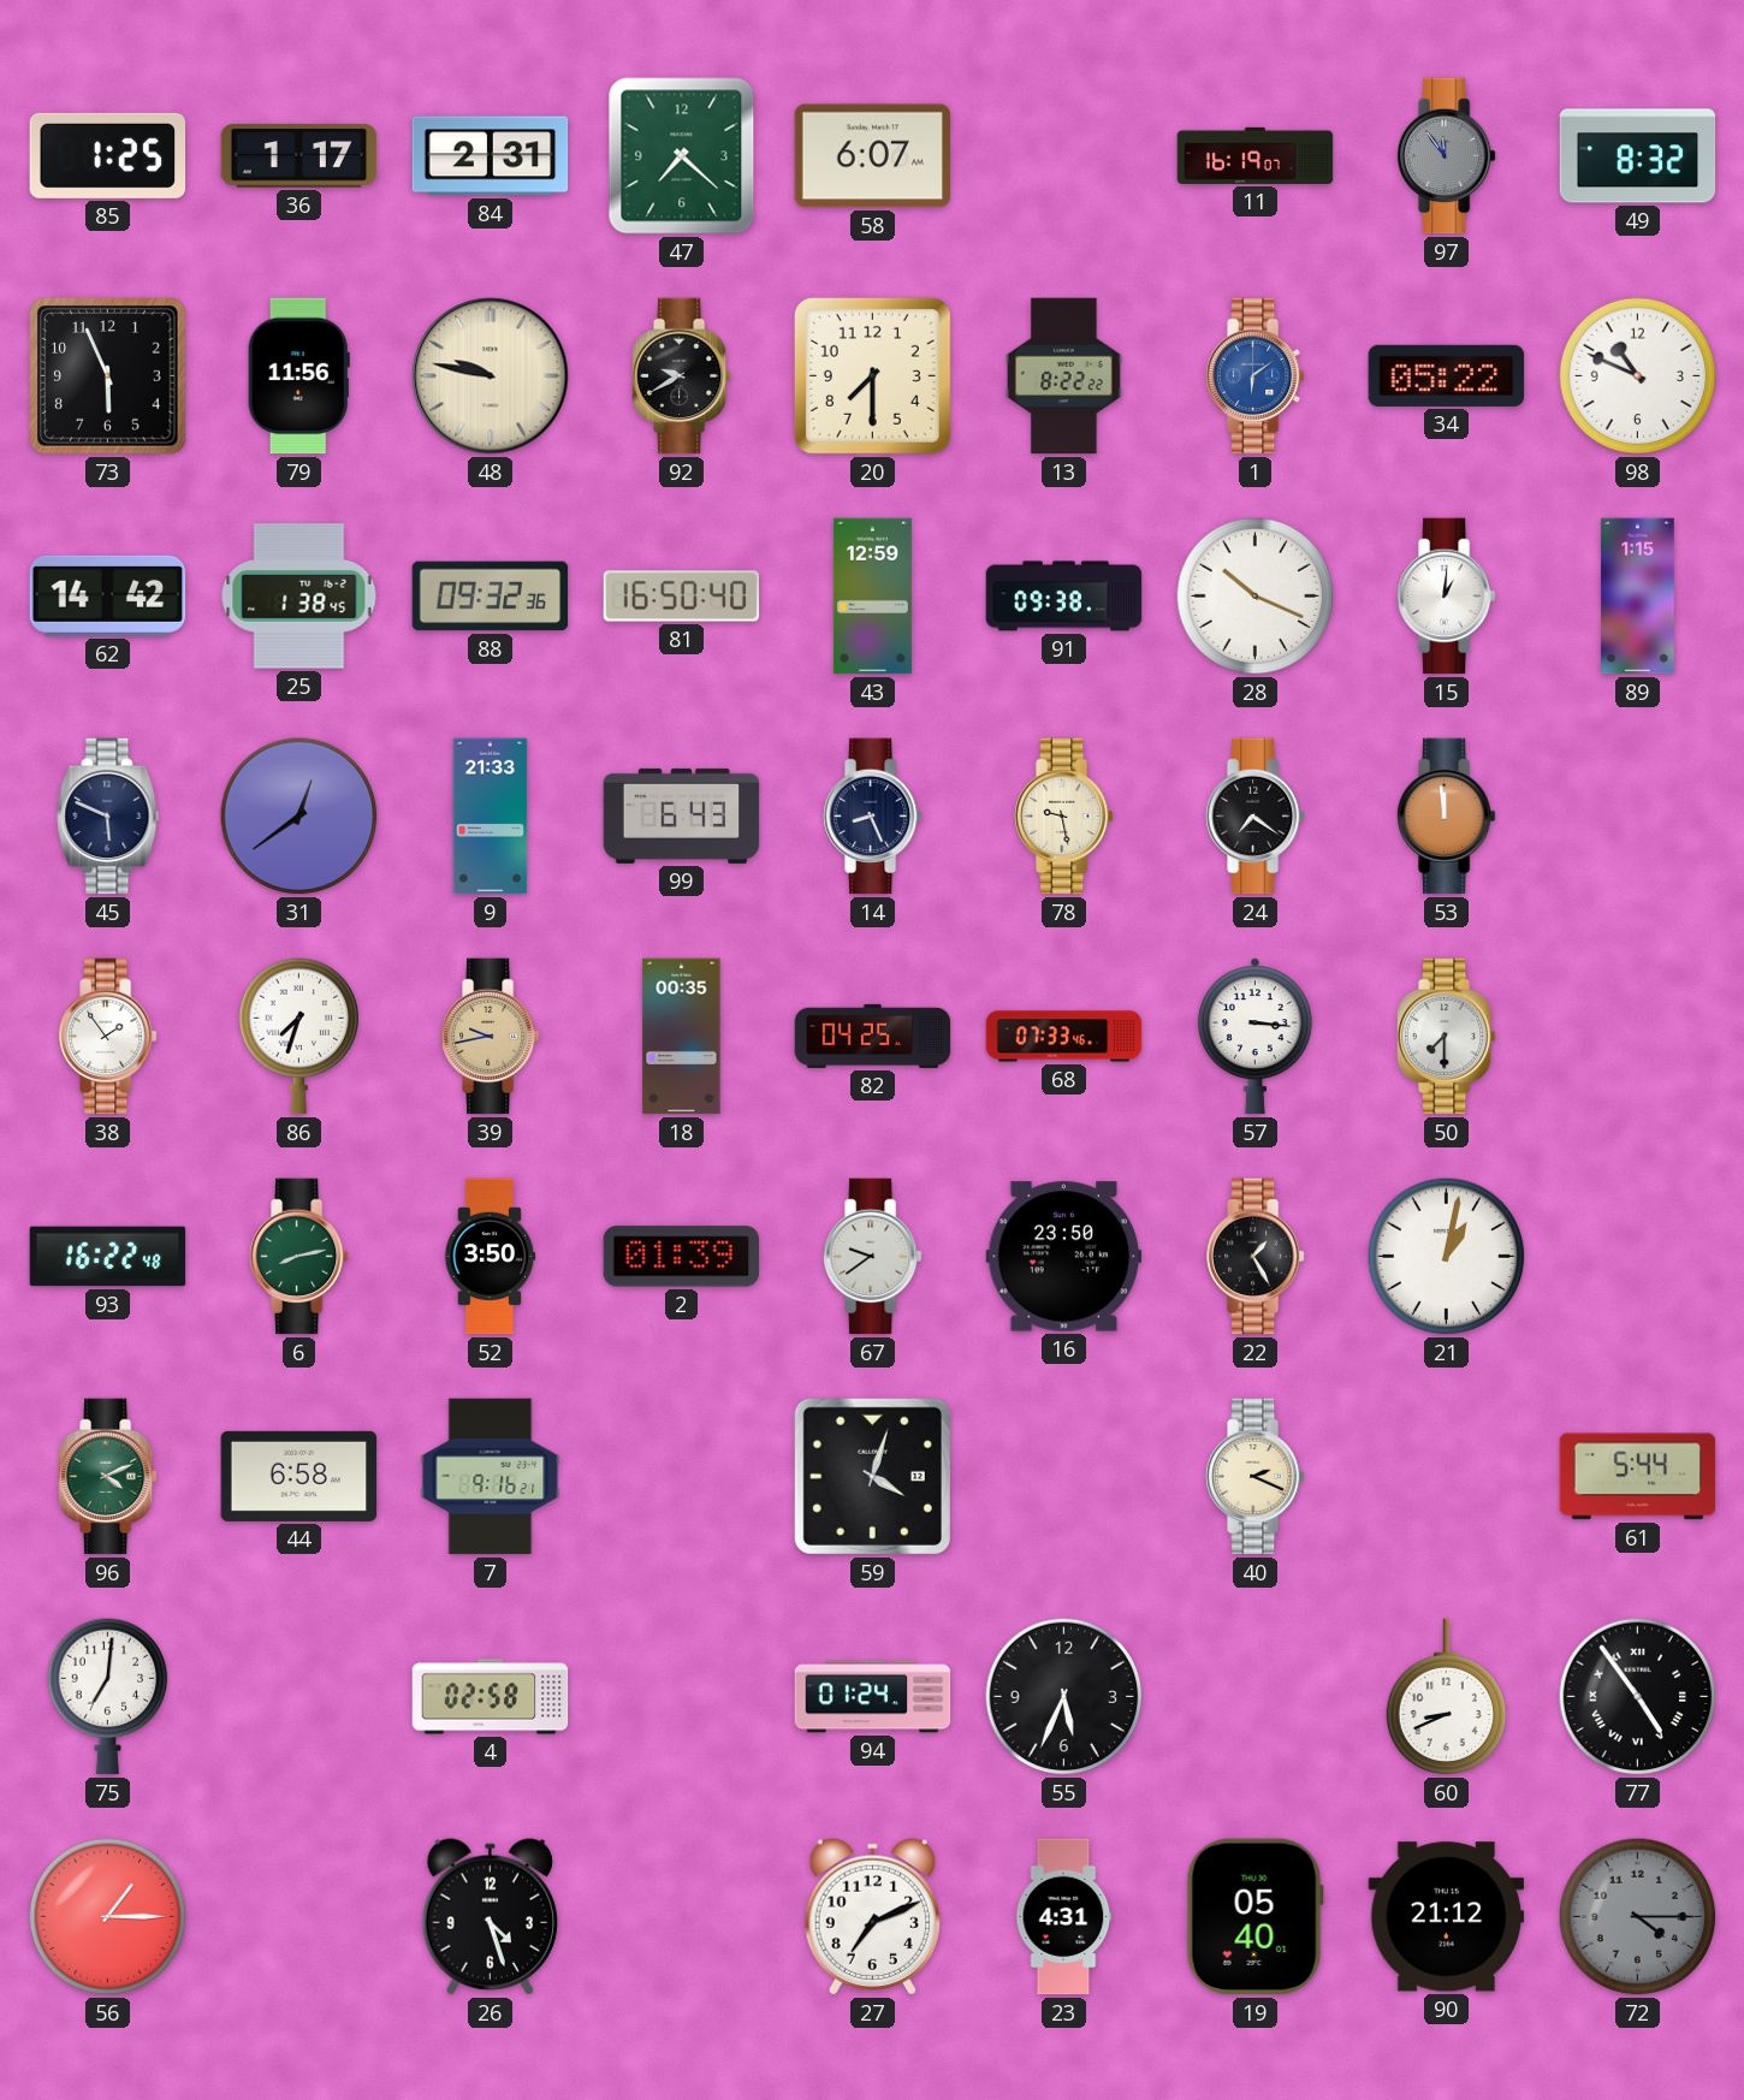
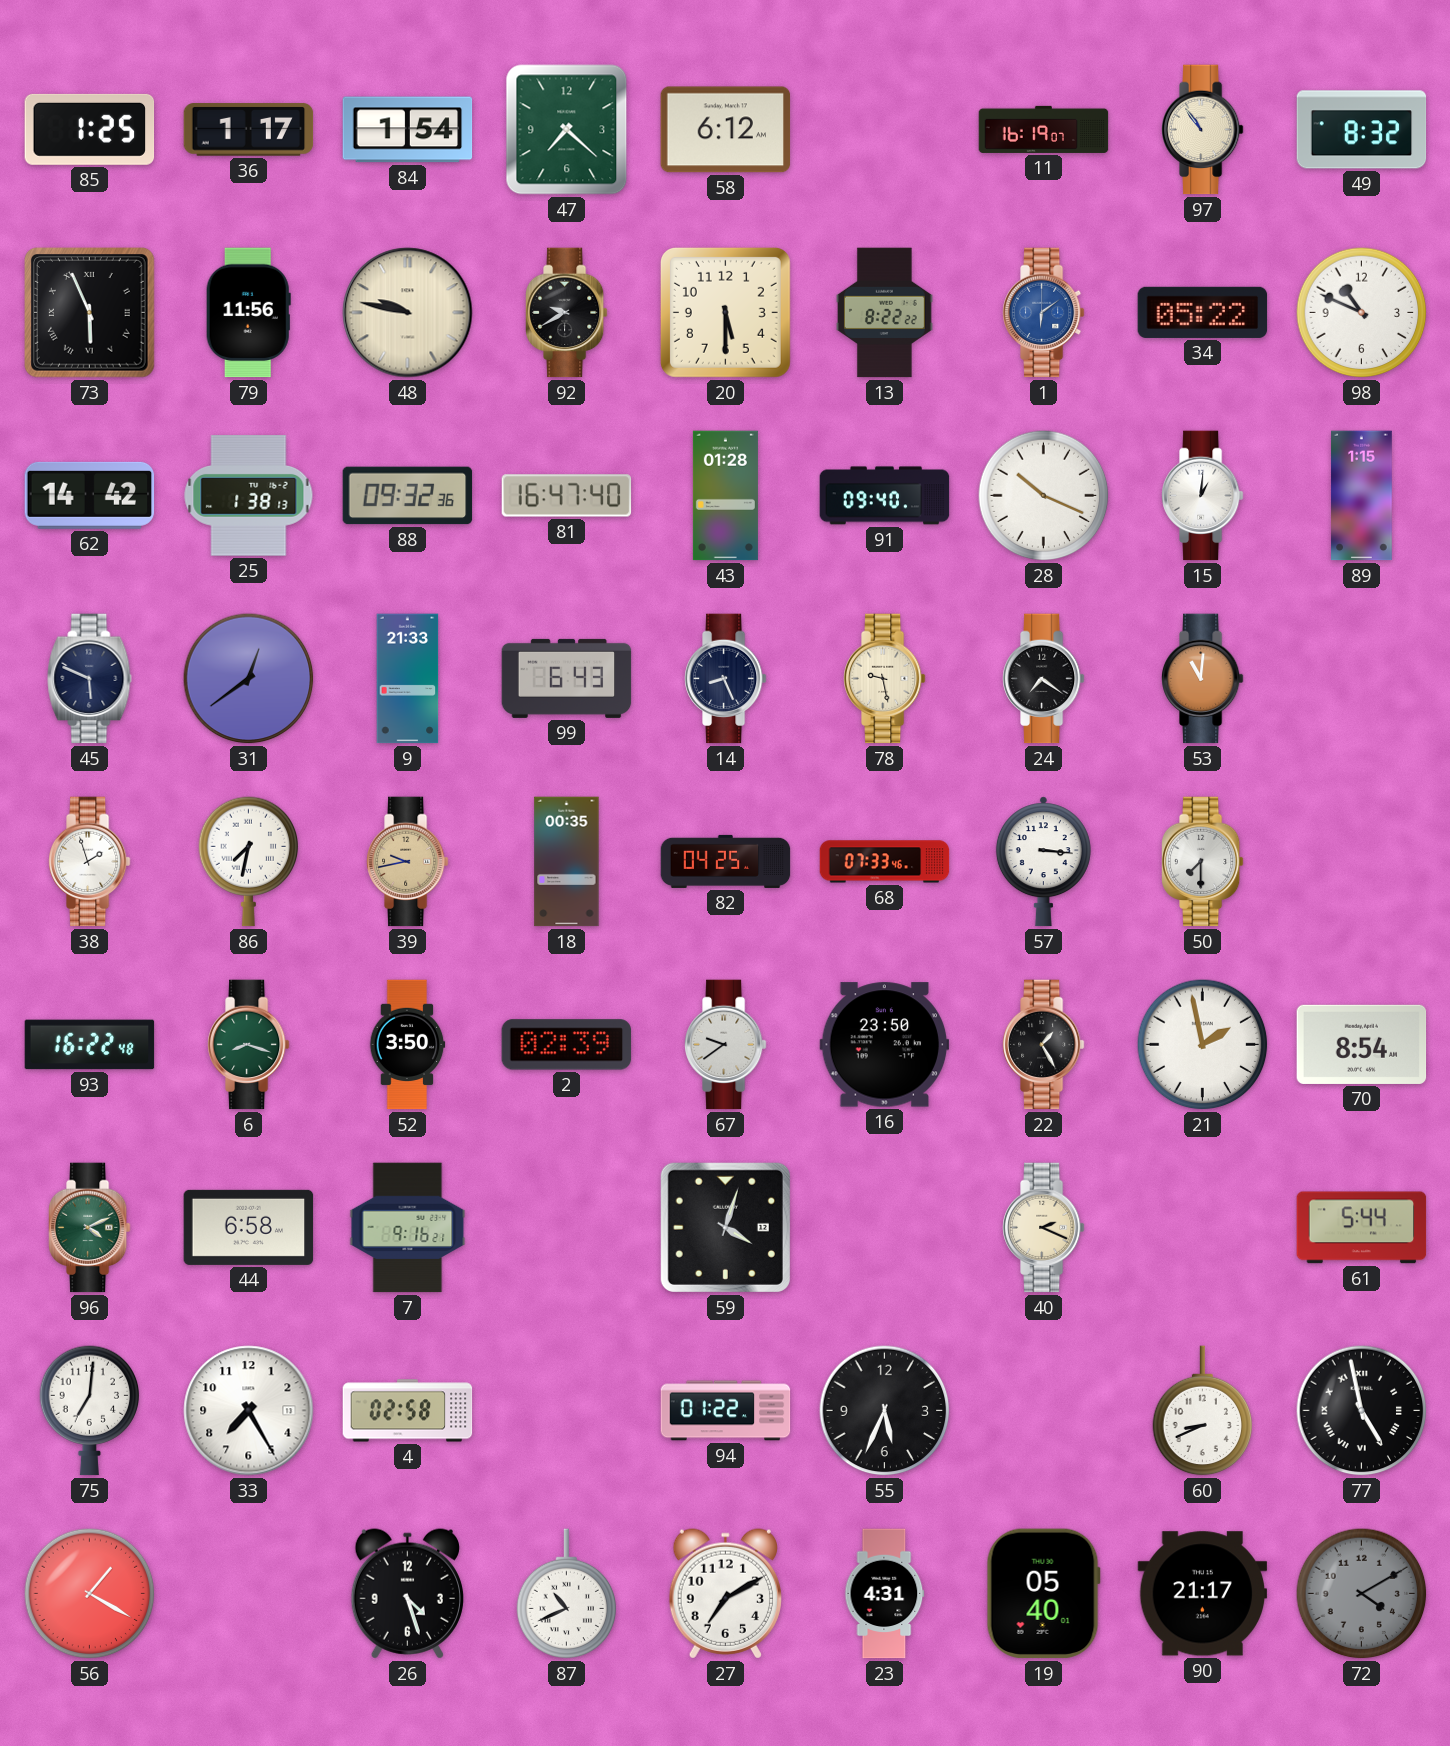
84: 2:31 -> 1:54 (408, 130)
58: 6:07 -> 6:12 (726, 130)
97: 11:54 -> 10:54 (1202, 130)
97 dial: grey -> cream (1202, 130)
73 numerals: Arabic -> Roman (90, 313)
20: 7:30 -> 5:30 (725, 312)
25: 1:38:45 -> 1:38:13 (249, 496)
81: 16:50 -> 16:47 (567, 496)
43: 12:59 -> 01:28 (725, 496)
91: 09:38 -> 09:40 (885, 496)
53: 11:59 -> 11:01 (1202, 679)
38: 1:54 -> 1:57 (89, 862)
86: 7:33 -> 7:32 (249, 862)
6: 8:13 -> 8:18 (248, 1045)
2: 01:39 -> 02:39 (567, 1045)
21: 1:02 -> 1:58 (1203, 1045)
70: none -> 8:54 (1362, 1044)
33: none -> 7:25 (249, 1411)
94: 01:24 -> 01:22 (726, 1411)
77: 4:54 -> 4:58 (1362, 1411)
56: 1:15 -> 1:20 (90, 1594)
87: none -> 10:41 (567, 1594)
27: 7:11 -> 7:10 (725, 1594)
90: 21:12 -> 21:17 (1203, 1594)
72: 4:15 -> 4:10 (1362, 1594)
